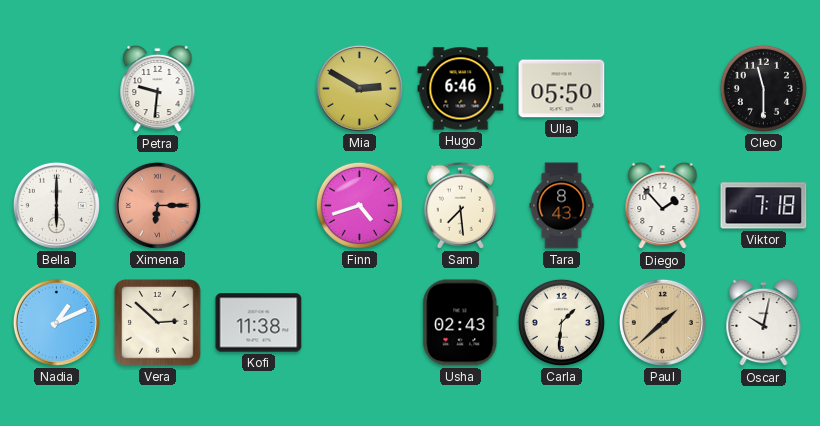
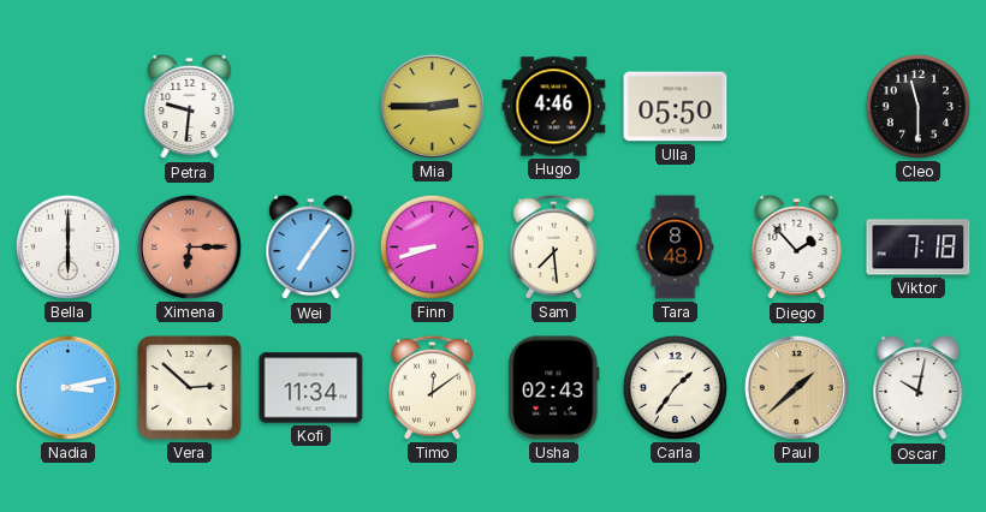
Mia: 2:50 -> 2:45 (432, 106)
Hugo: 6:46 -> 4:46 (554, 107)
Wei: none -> 7:06 (311, 248)
Finn: 4:42 -> 8:42 (432, 246)
Tara: 8:43 -> 8:48 (676, 248)
Nadia: 1:11 -> 3:13 (67, 387)
Kofi: 11:38 -> 11:34 (311, 388)
Timo: none -> 12:09 (432, 387)
Carla: 1:31 -> 1:36 (675, 387)
